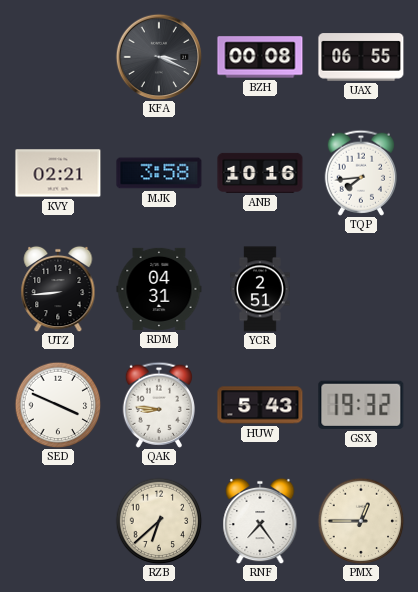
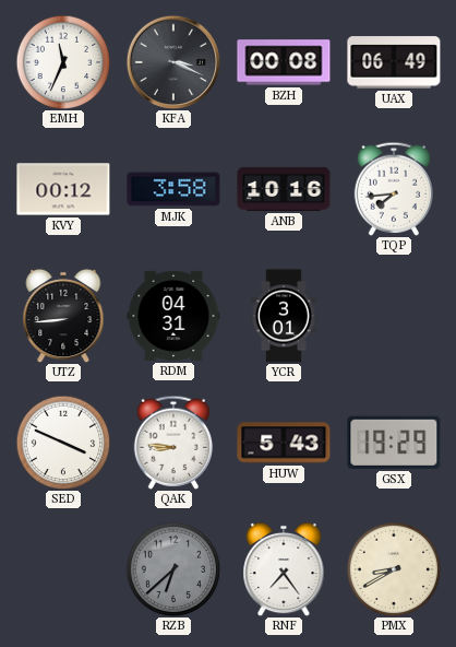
EMH: none -> 11:34 (63, 62)
UAX: 06:55 -> 06:49 (394, 62)
KVY: 02:21 -> 00:12 (63, 189)
YCR: 2:51 -> 3:01 (285, 316)
GSX: 19:32 -> 19:29 (394, 443)
RZB dial: cream -> grey (173, 569)
PMX: 12:45 -> 8:40 (394, 569)
